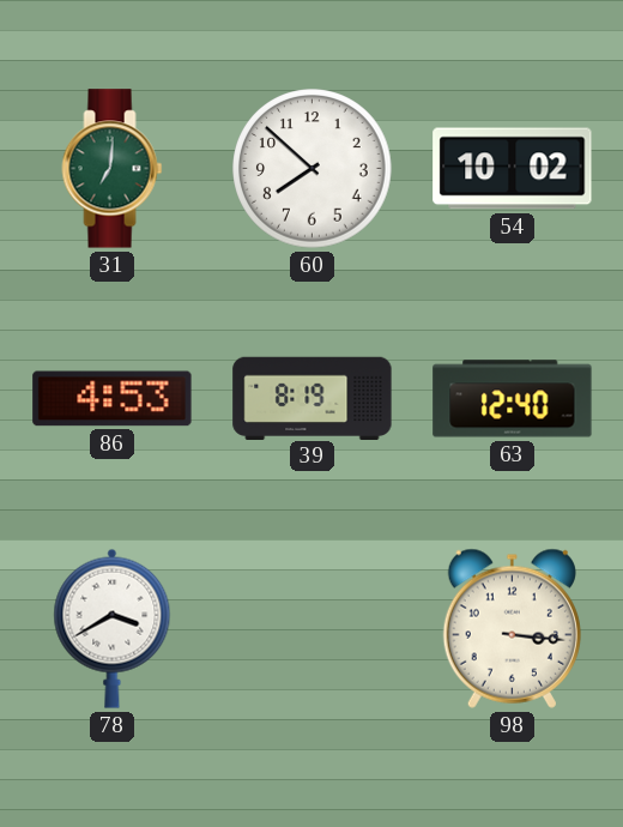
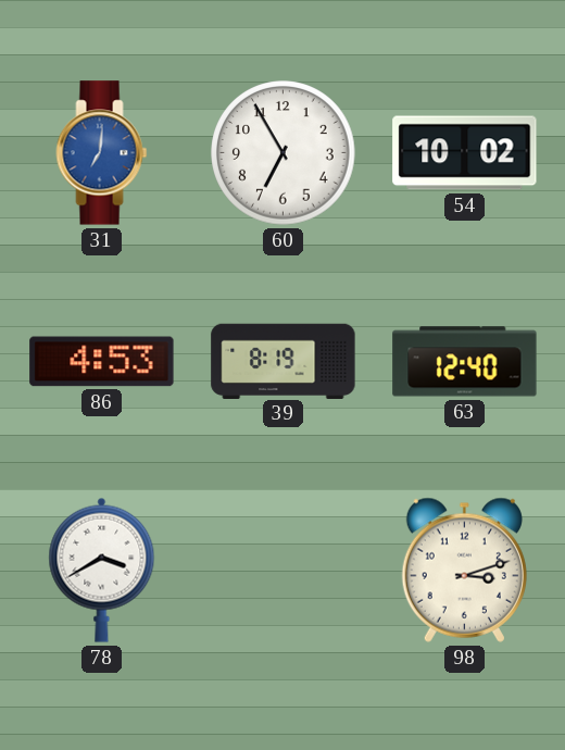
31 dial: green -> blue (102, 153)
60: 7:52 -> 6:55 (284, 153)
98: 3:16 -> 3:12 (464, 570)
